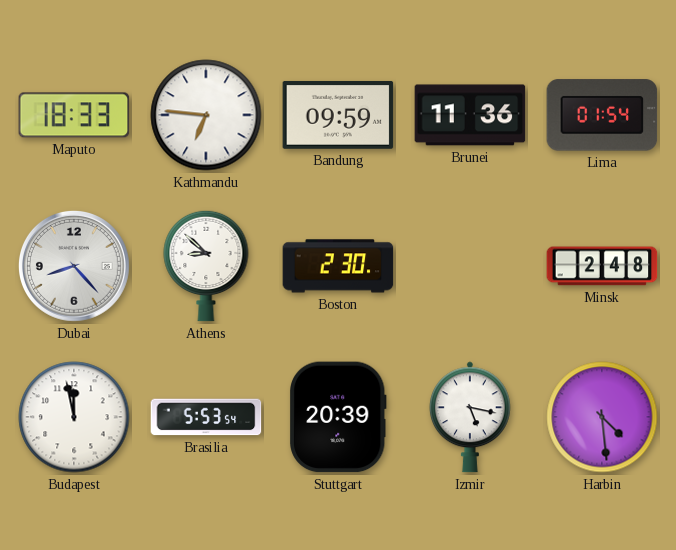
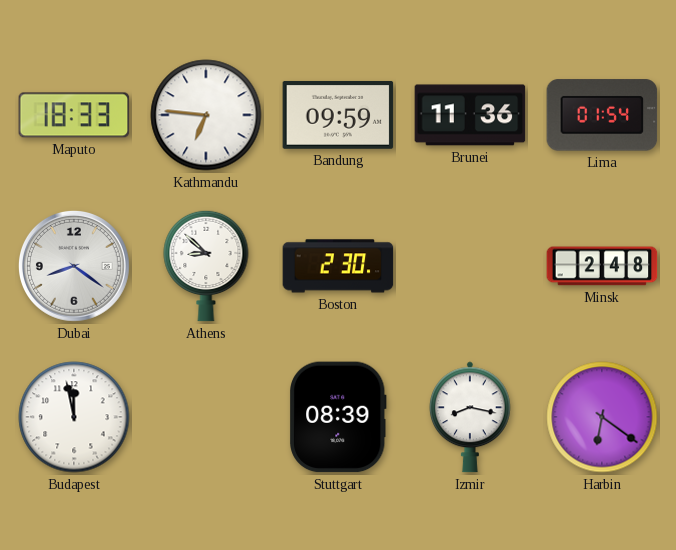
Dubai: 8:23 -> 8:21 (74, 266)
Brasilia: 5:53 -> none (206, 417)
Stuttgart: 20:39 -> 08:39 (338, 417)
Izmir: 5:17 -> 8:17 (470, 417)
Harbin: 4:29 -> 6:21 (602, 417)
